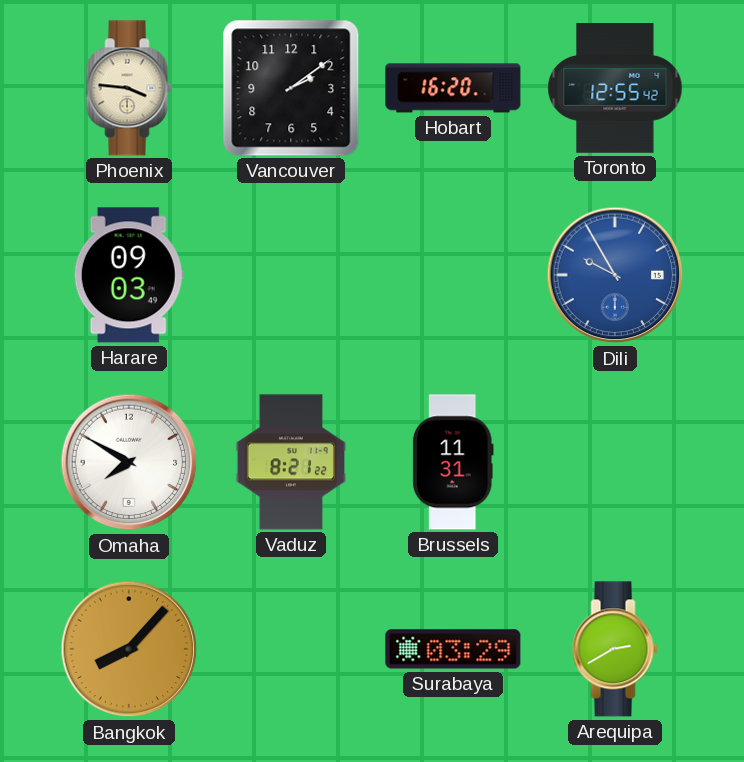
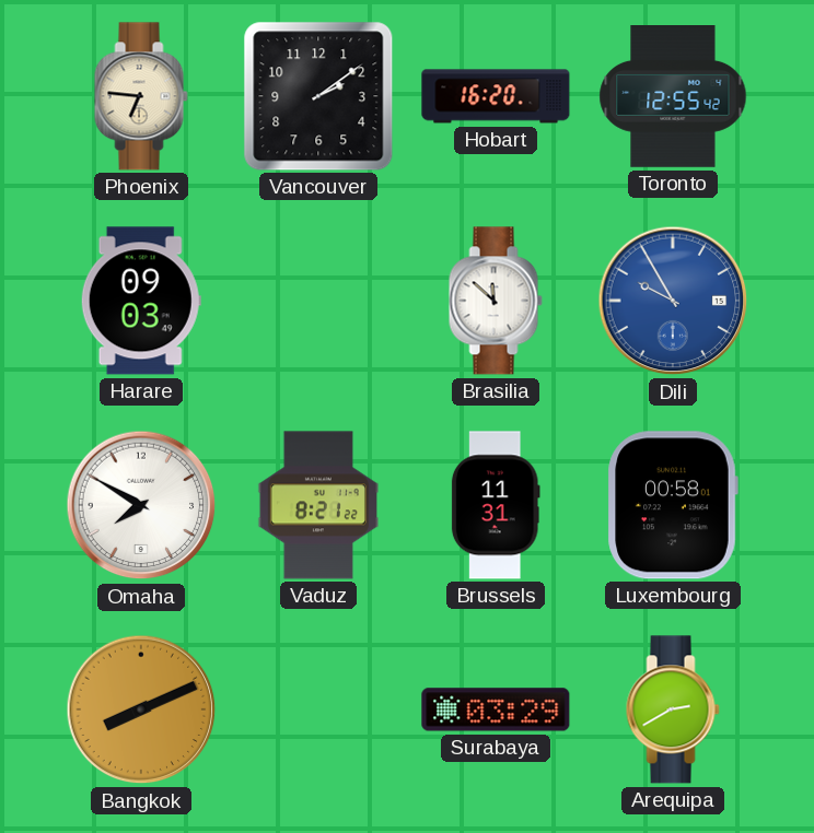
Phoenix: 3:46 -> 6:46 (141, 96)
Brasilia: none -> 11:52 (496, 301)
Luxembourg: none -> 00:58 (673, 505)
Bangkok: 8:07 -> 8:11 (141, 709)
